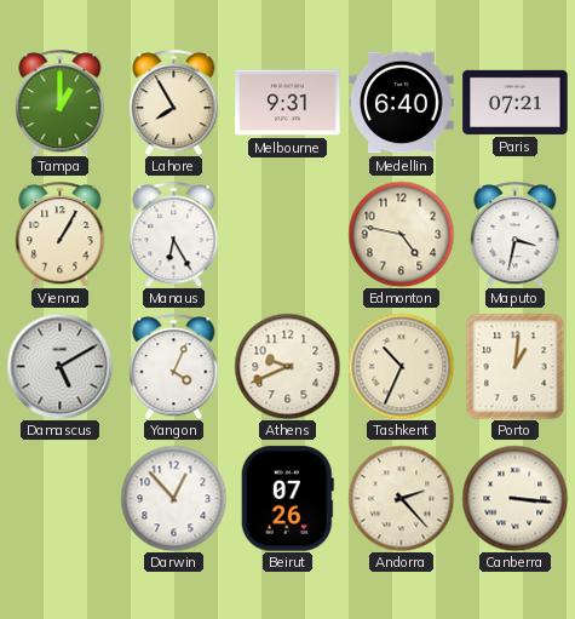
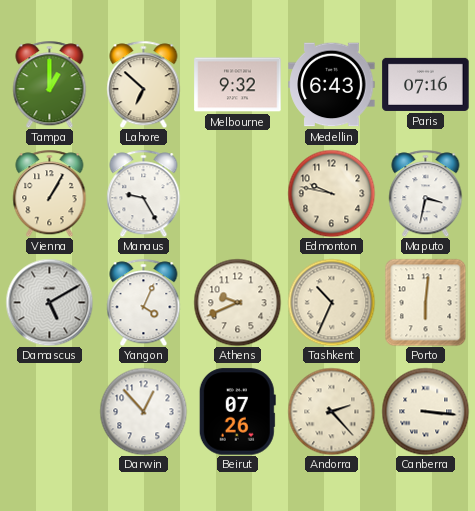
Lahore: 7:55 -> 6:52 (144, 84)
Melbourne: 9:31 -> 9:32 (238, 85)
Medellin: 6:40 -> 6:43 (332, 85)
Paris: 07:21 -> 07:16 (426, 84)
Manaus: 6:25 -> 9:25 (144, 193)
Edmonton: 4:47 -> 9:47 (331, 193)
Porto: 1:01 -> 6:01 (426, 302)
